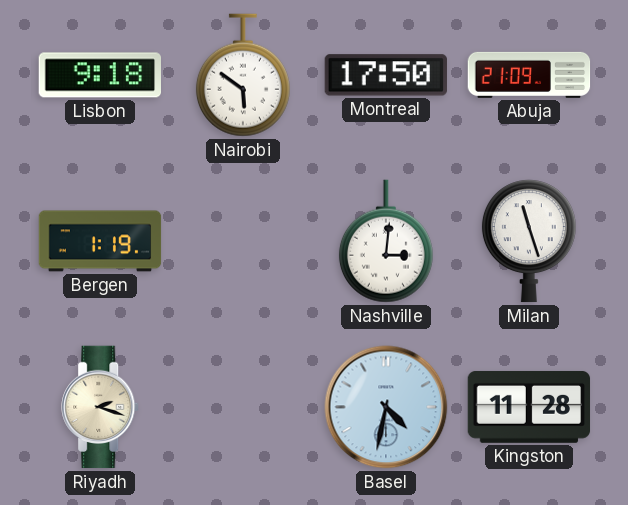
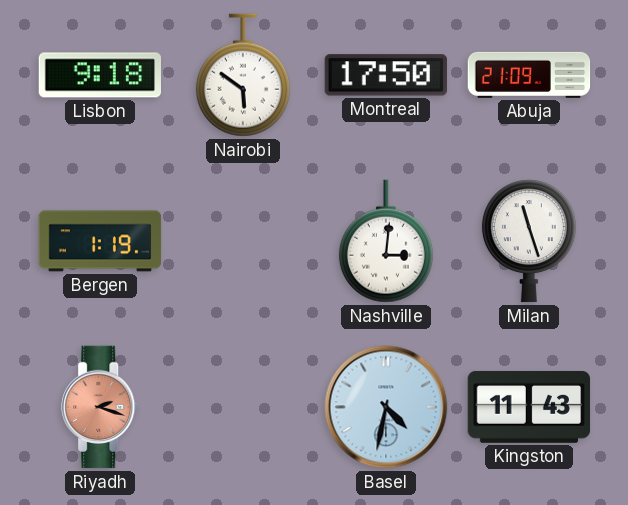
Riyadh dial: cream -> salmon (101, 407)
Kingston: 11:28 -> 11:43 (529, 407)
